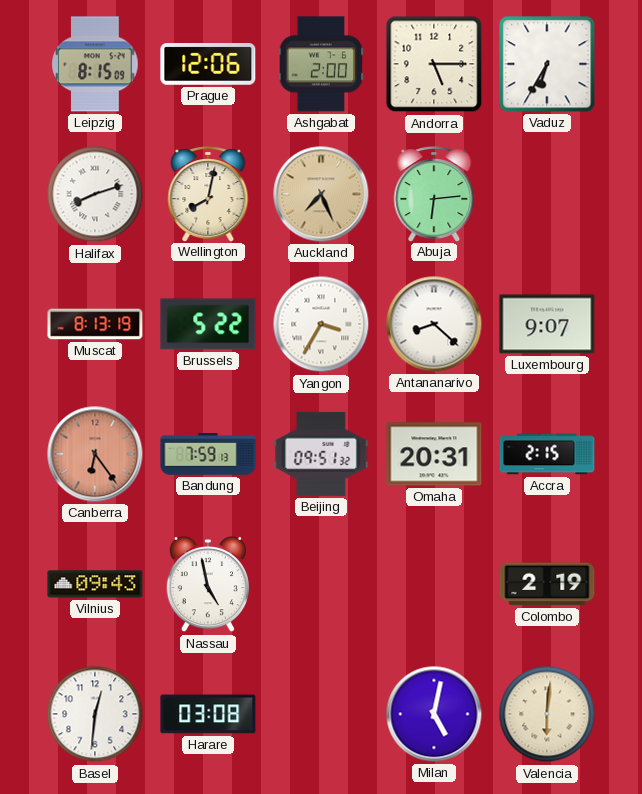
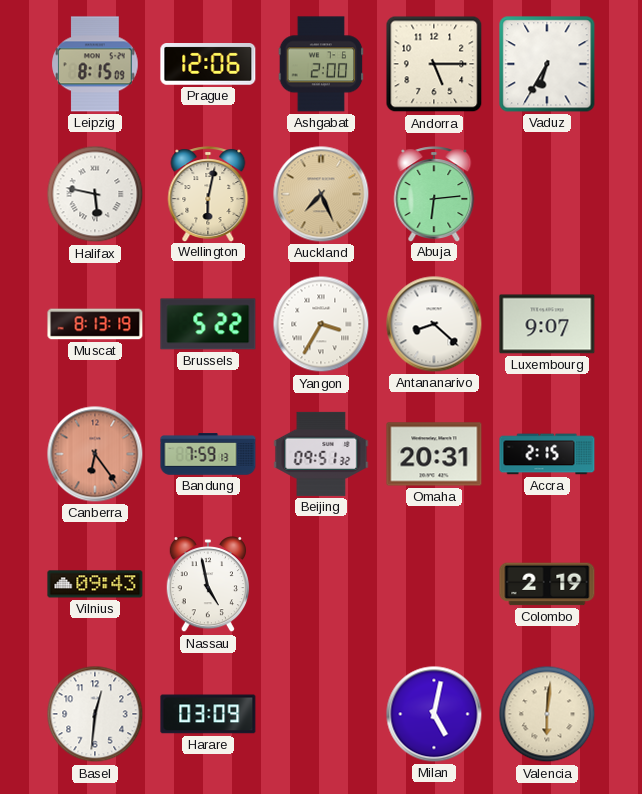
Halifax: 8:12 -> 5:47 (95, 194)
Wellington: 8:02 -> 6:02 (208, 194)
Harare: 03:08 -> 03:09 (208, 714)
